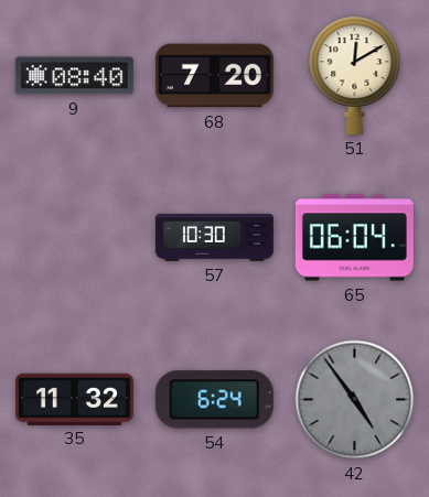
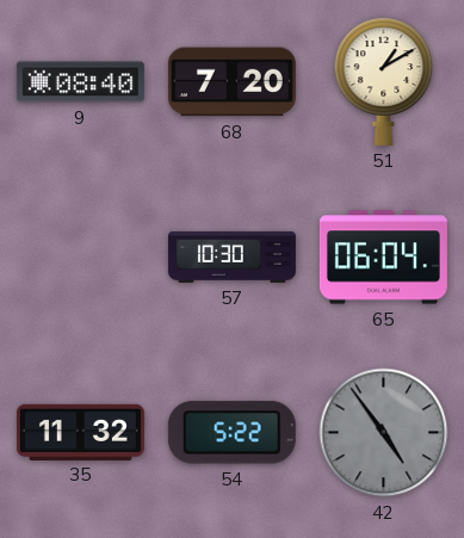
51: 12:10 -> 1:10 (384, 81)
54: 6:24 -> 5:22 (231, 433)
